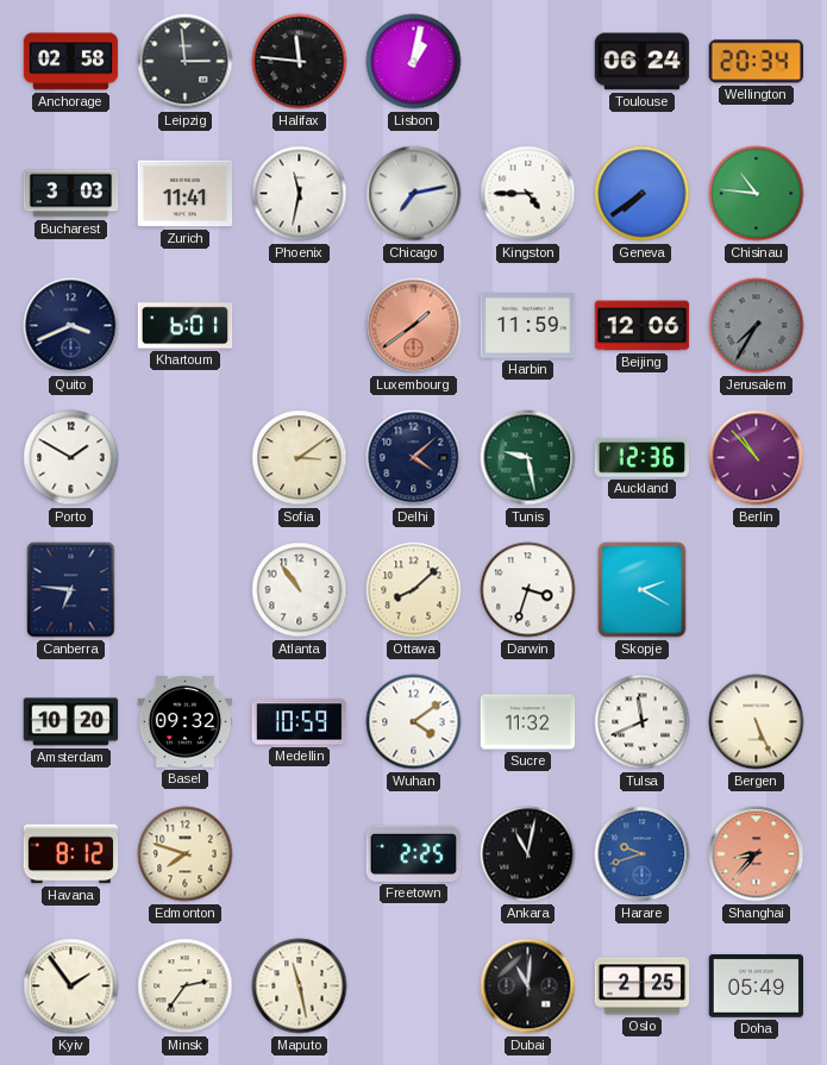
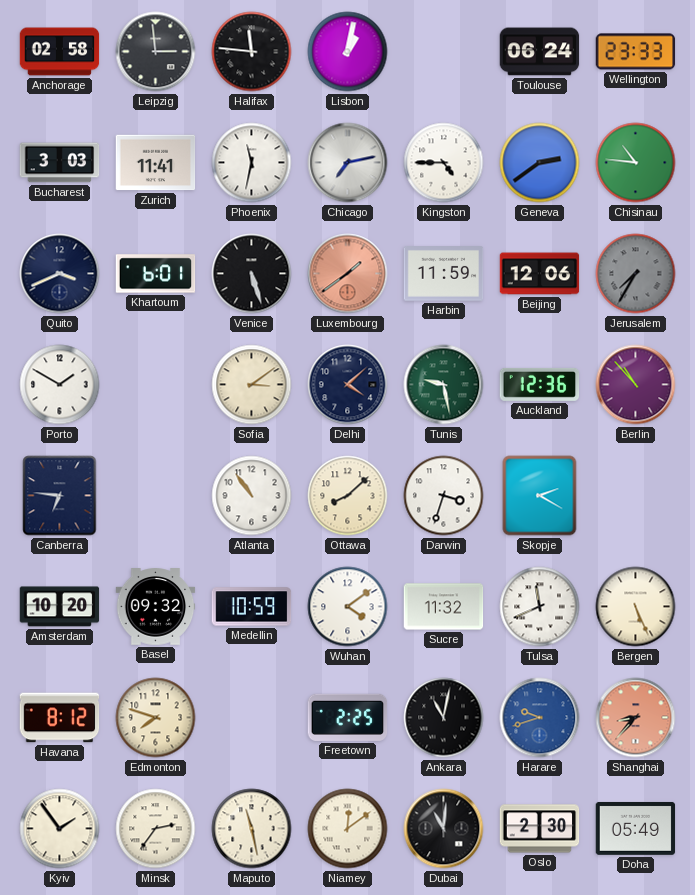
Wellington: 20:34 -> 23:33 (636, 52)
Geneva: 7:39 -> 2:39 (540, 163)
Venice: none -> 5:27 (252, 274)
Niamey: none -> 12:09 (348, 829)
Oslo: 2:25 -> 2:30 (540, 829)
